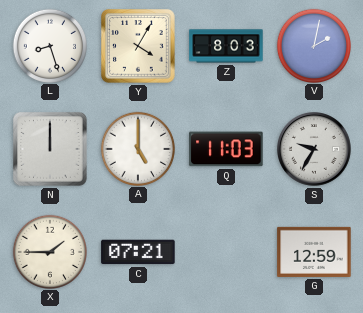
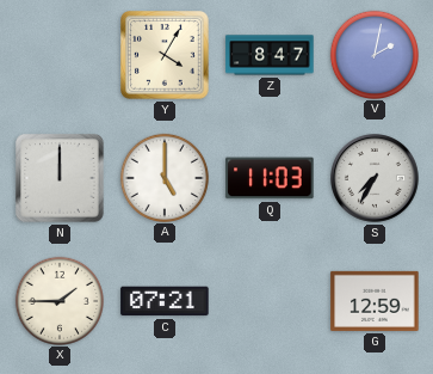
L: 8:27 -> none (49, 45)
Z: 8:03 -> 8:47 (270, 55)
S: 9:35 -> 7:35 (376, 179)
